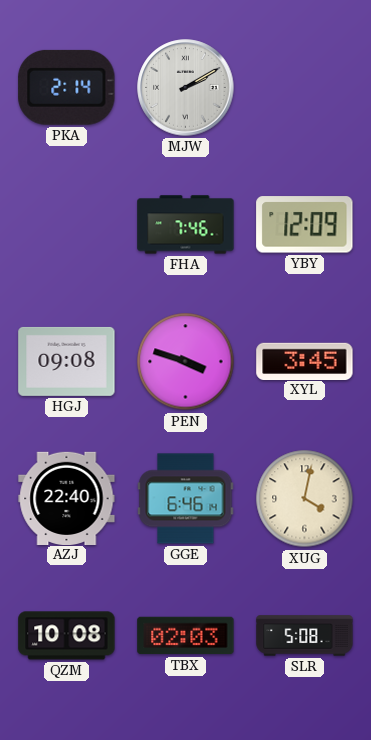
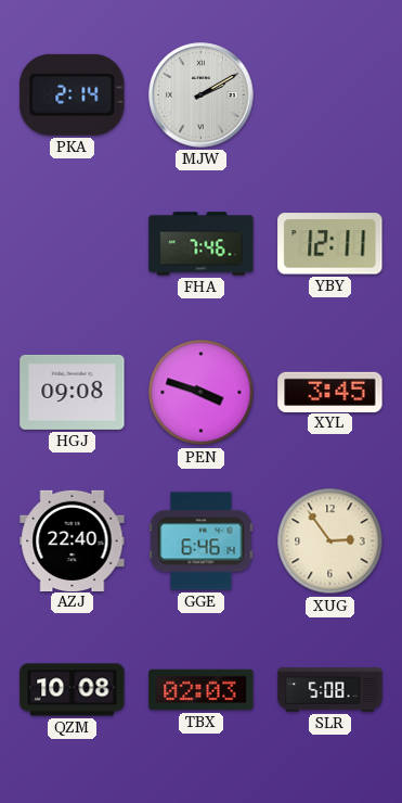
YBY: 12:09 -> 12:11 (330, 244)
XUG: 4:02 -> 2:54 (330, 541)
